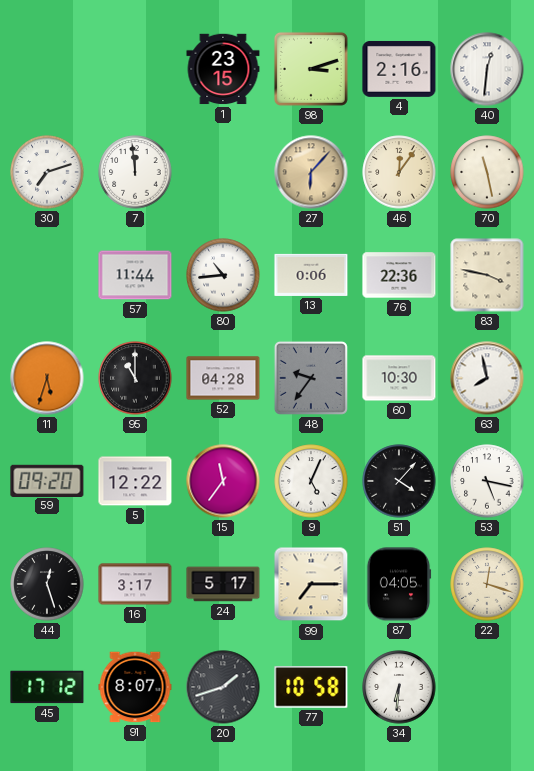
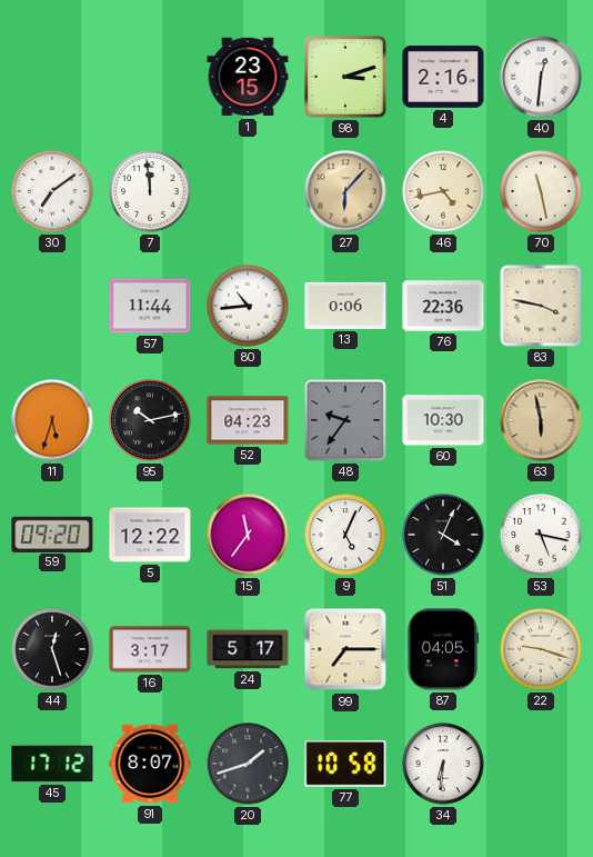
30: 7:12 -> 7:09 (52, 191)
46: 12:06 -> 4:43 (443, 191)
95: 11:00 -> 10:13 (150, 420)
52: 04:28 -> 04:23 (248, 420)
63: 7:58 -> 5:58 (541, 420)
63 dial: white -> champagne (541, 420)
51: 4:07 -> 4:04 (443, 535)
22: 12:18 -> 9:18 (541, 649)
